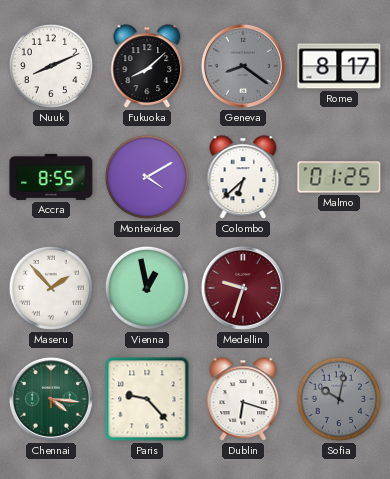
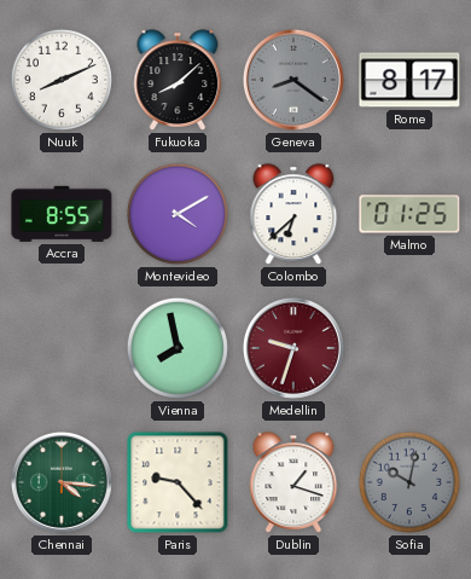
Maseru: 1:53 -> none (51, 288)
Vienna: 12:58 -> 7:58 (178, 348)
Dublin: 6:18 -> 1:18 (293, 482)
